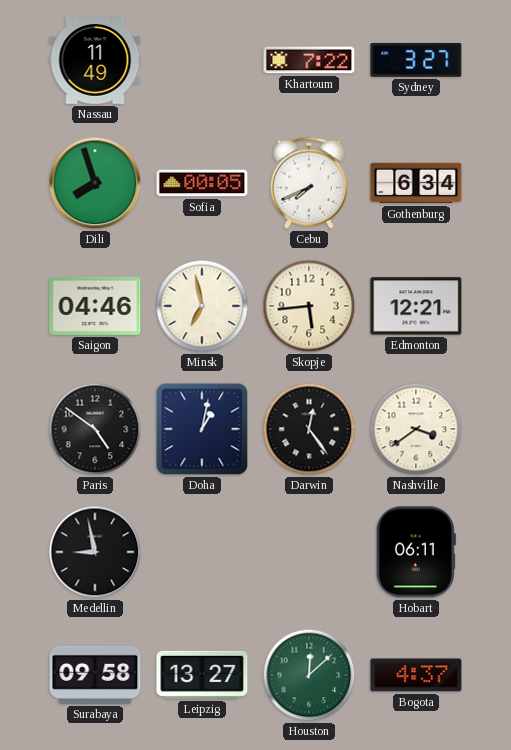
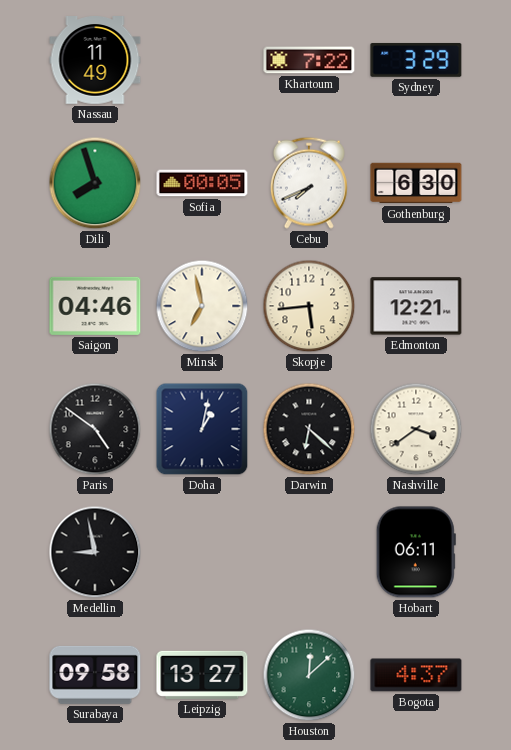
Sydney: 3:27 -> 3:29 (416, 60)
Gothenburg: 6:34 -> 6:30 (416, 183)
Darwin: 12:24 -> 6:22 (309, 429)
